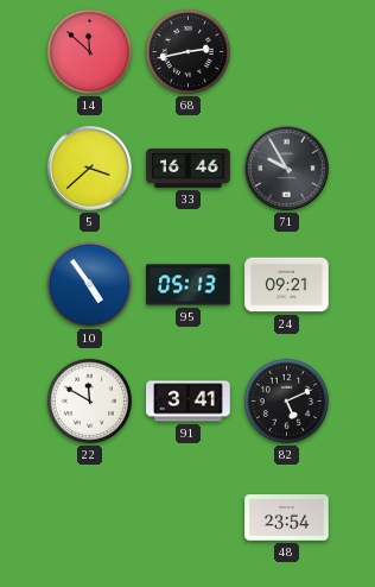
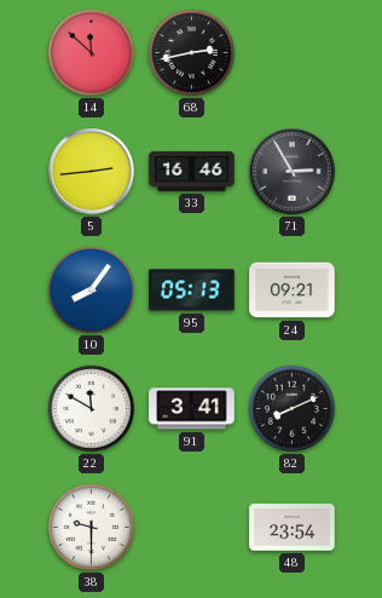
5: 3:38 -> 2:44 (92, 172)
71: 9:55 -> 2:55 (293, 172)
10: 4:54 -> 8:06 (91, 289)
82: 5:11 -> 8:11 (291, 408)
38: none -> 9:30 (91, 527)
